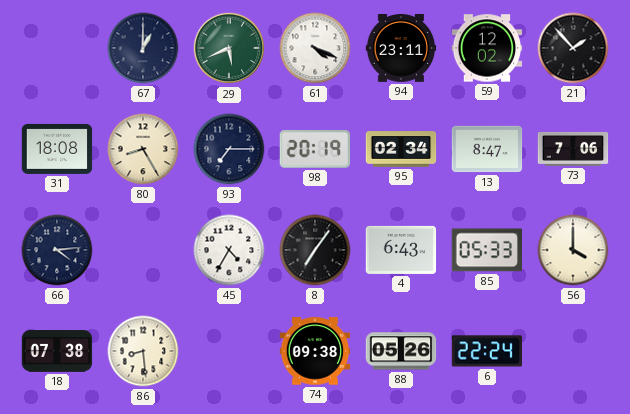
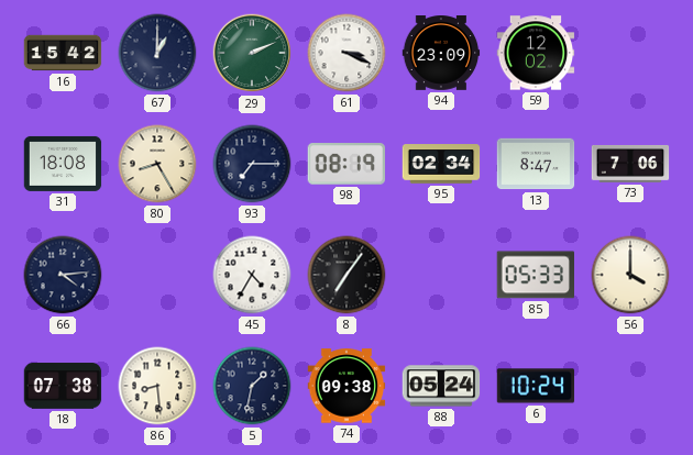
16: none -> 15:42 (63, 53)
29: 5:41 -> 2:11 (252, 53)
61: 4:19 -> 3:19 (346, 53)
94: 23:11 -> 23:09 (441, 54)
21: 1:53 -> none (573, 48)
98: 20:19 -> 08:19 (345, 164)
4: 6:43 -> none (401, 250)
5: none -> 1:32 (252, 386)
88: 05:26 -> 05:24 (441, 386)
6: 22:24 -> 10:24 (536, 386)
